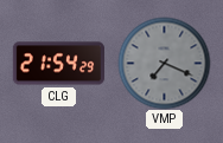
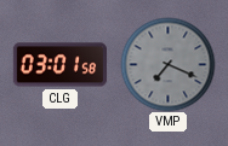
CLG: 21:54 -> 03:01 (59, 65)
